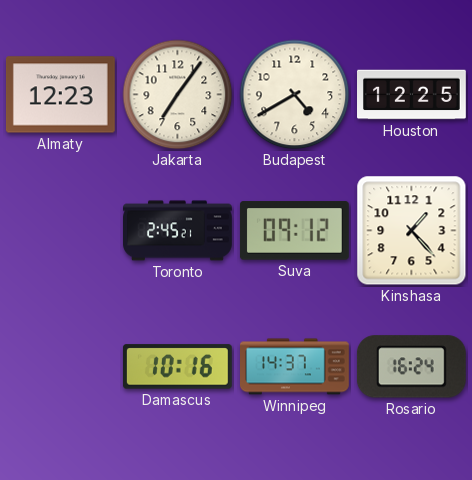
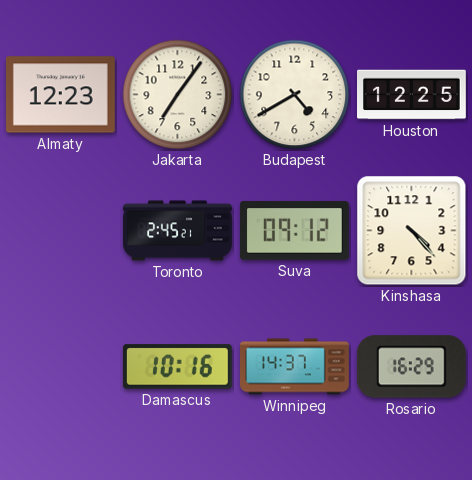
Kinshasa: 1:23 -> 4:23 (412, 231)
Rosario: 16:24 -> 16:29 (411, 367)
